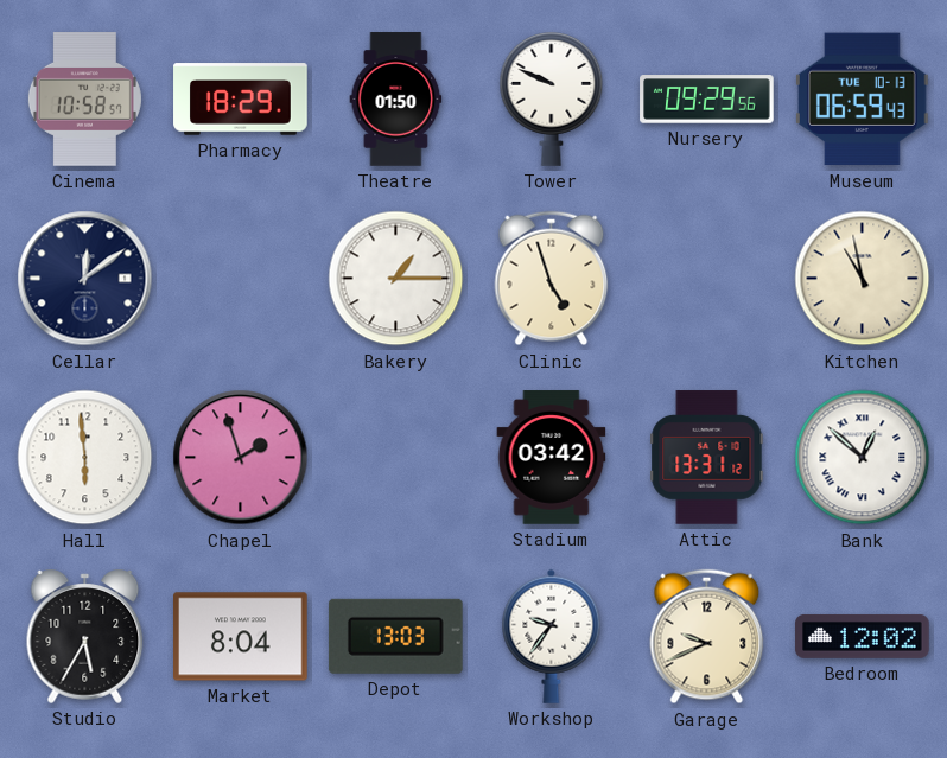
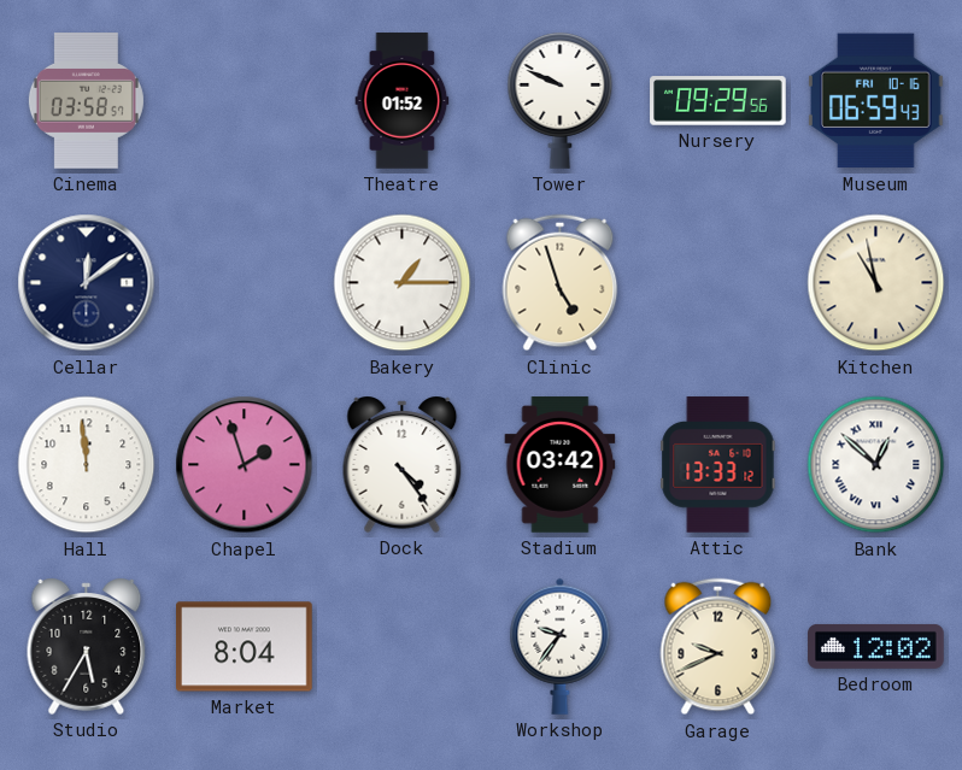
Cinema: 10:58 -> 03:58 (86, 101)
Pharmacy: 18:29 -> none (241, 100)
Theatre: 01:50 -> 01:52 (403, 101)
Museum date: TUE 10-13 -> FRI 10-16 (875, 101)
Hall: 5:59 -> 11:59 (87, 465)
Dock: none -> 4:24 (403, 464)
Attic: 13:31 -> 13:33 (718, 465)
Depot: 13:03 -> none (395, 636)
